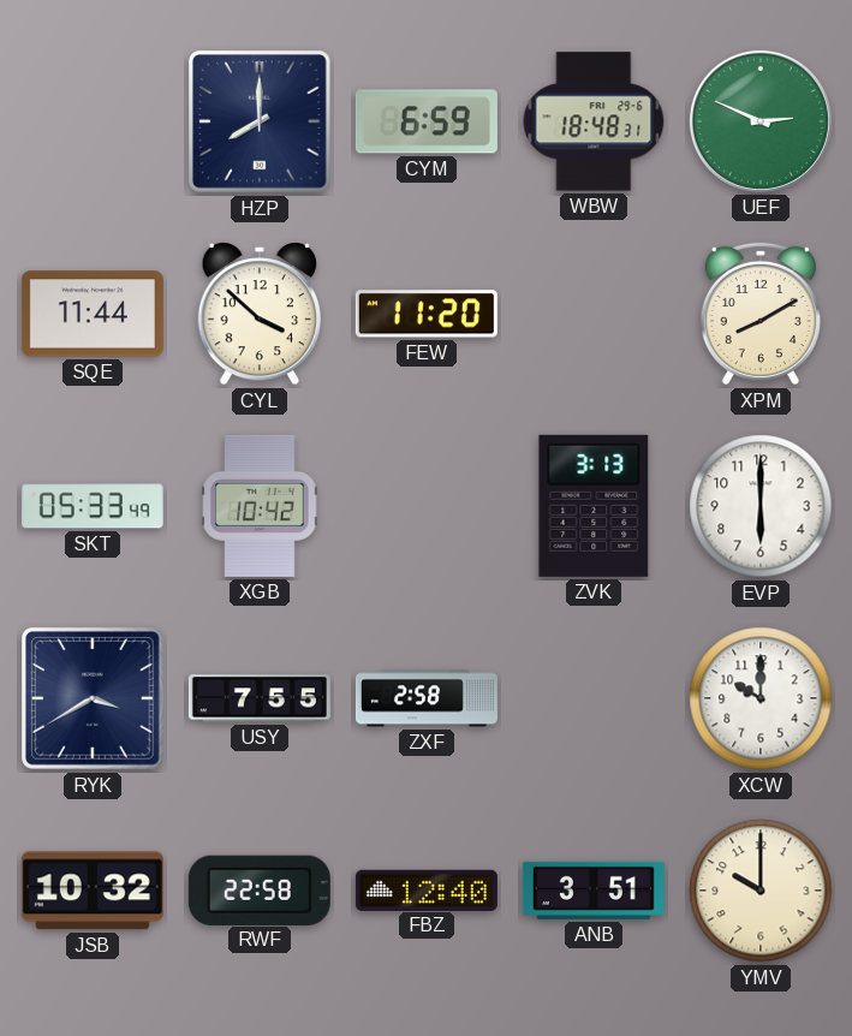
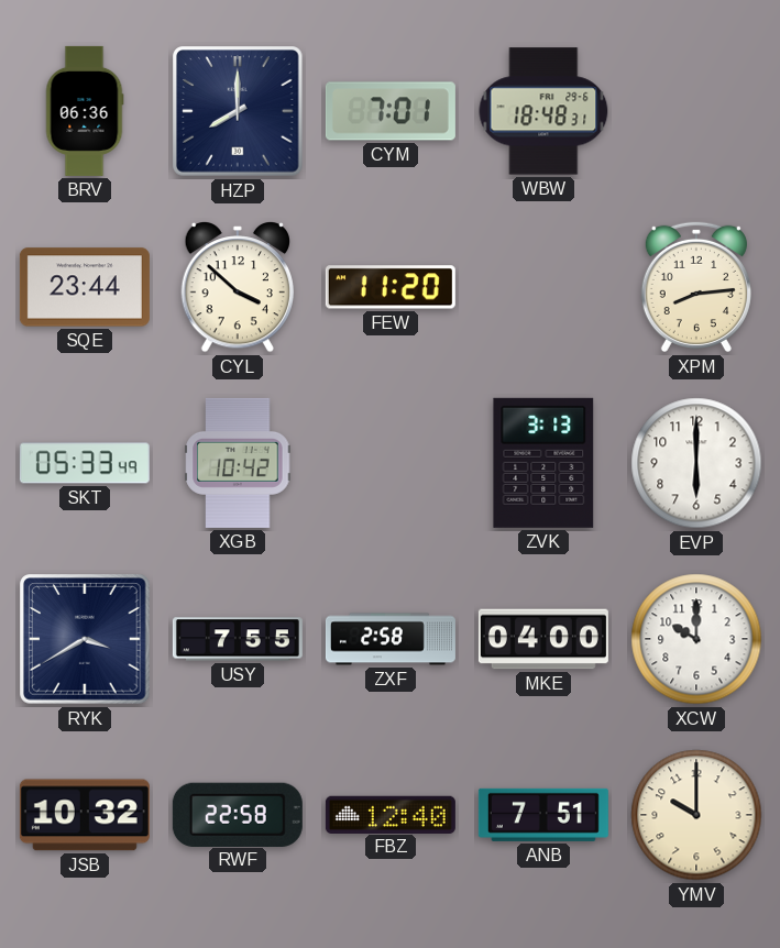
BRV: none -> 06:36 (85, 111)
CYM: 6:59 -> 7:01 (391, 111)
UEF: 2:49 -> none (761, 121)
SQE: 11:44 -> 23:44 (85, 287)
XPM: 8:10 -> 8:14 (696, 287)
MKE: none -> 04:00 (543, 639)
ANB: 3:51 -> 7:51 (543, 815)
